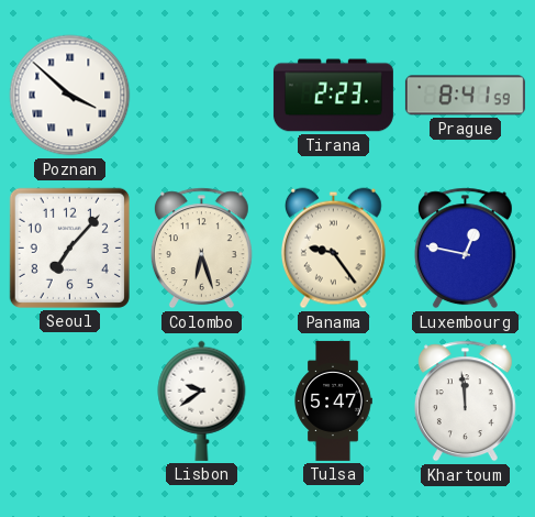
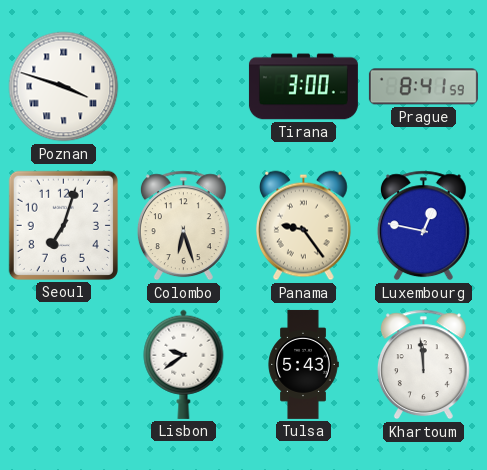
Poznan: 3:52 -> 3:48 (64, 87)
Tirana: 2:23 -> 3:00 (303, 87)
Seoul: 7:07 -> 7:03 (63, 225)
Tulsa: 5:47 -> 5:43 (303, 364)
